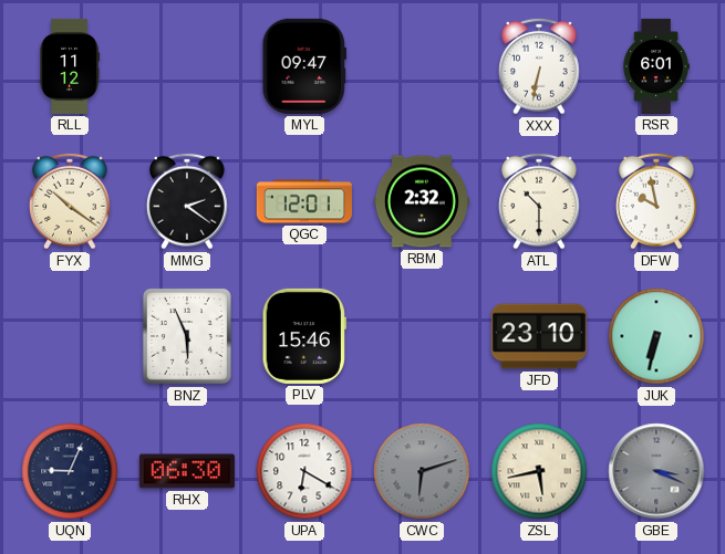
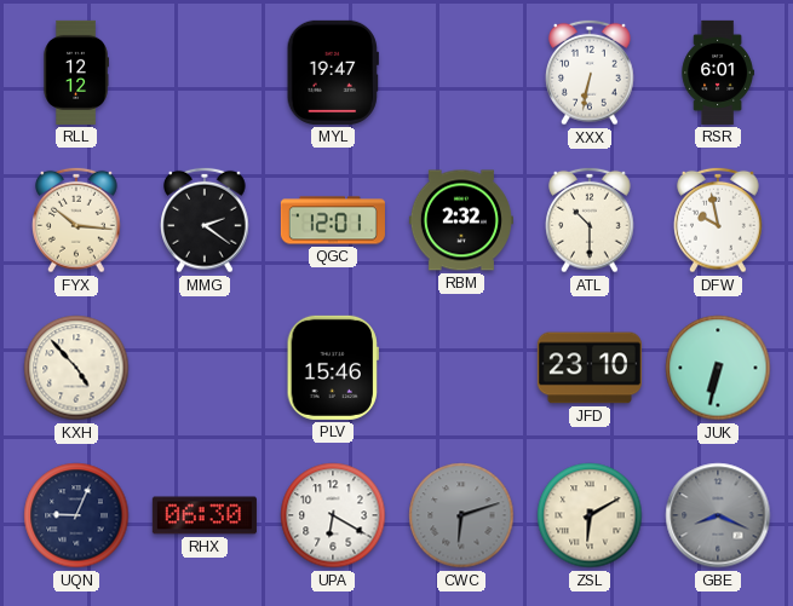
RLL: 11:12 -> 12:12 (76, 73)
MYL: 09:47 -> 19:47 (333, 73)
FYX: 10:21 -> 10:16 (77, 220)
KXH: none -> 4:53 (76, 368)
BNZ: 5:56 -> none (187, 336)
ZSL: 5:43 -> 6:10 (590, 515)
GBE: 3:19 -> 8:19 (718, 515)
